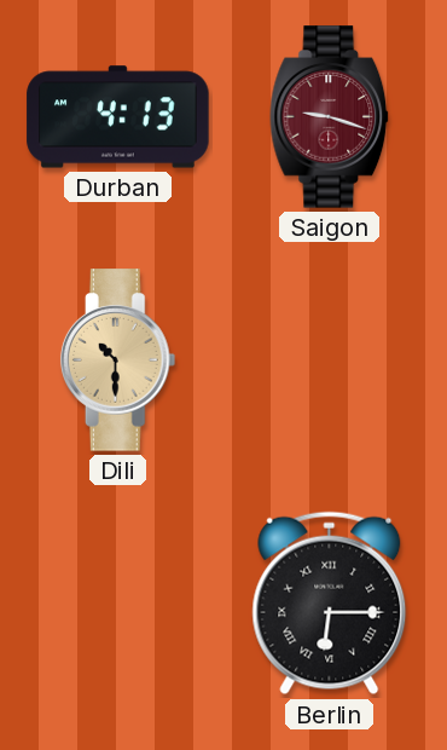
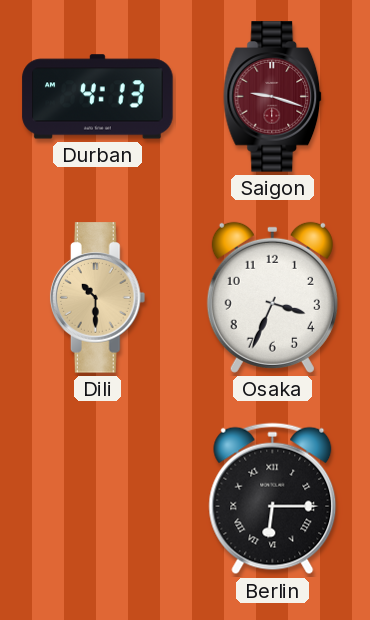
Osaka: none -> 3:34 (272, 297)
